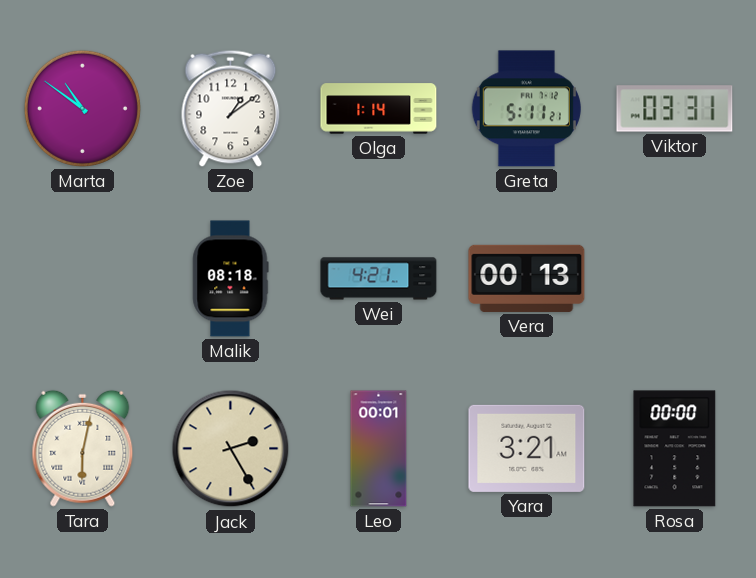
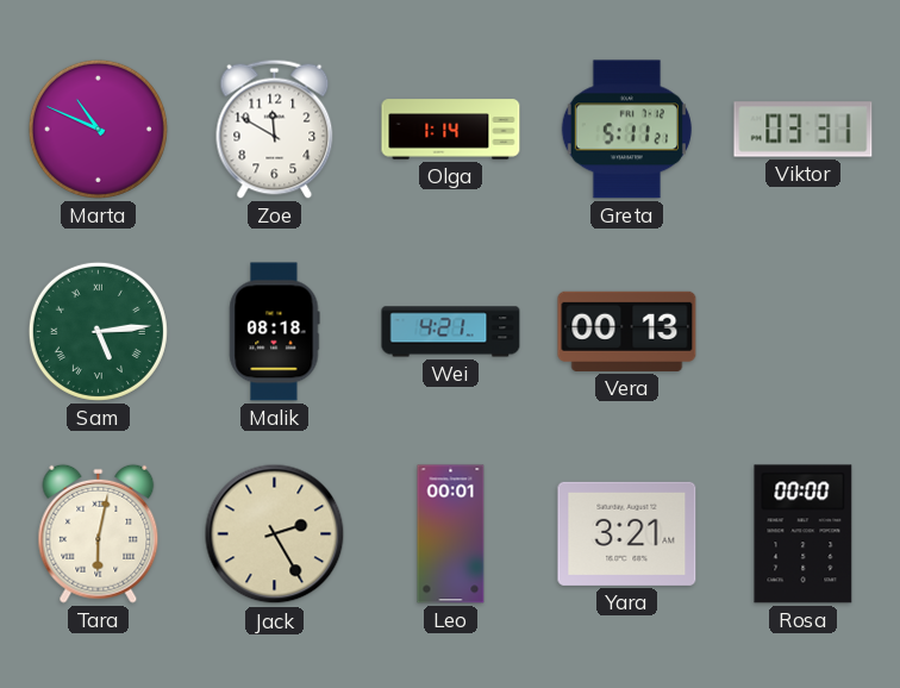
Marta: 10:51 -> 10:49 (98, 129)
Zoe: 1:09 -> 11:50 (275, 129)
Sam: none -> 5:14 (98, 331)
